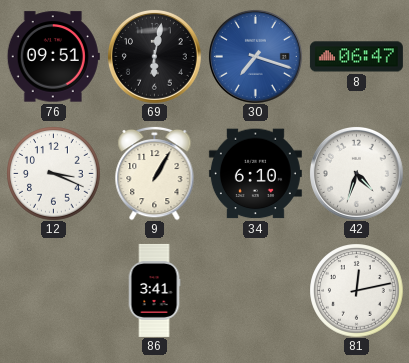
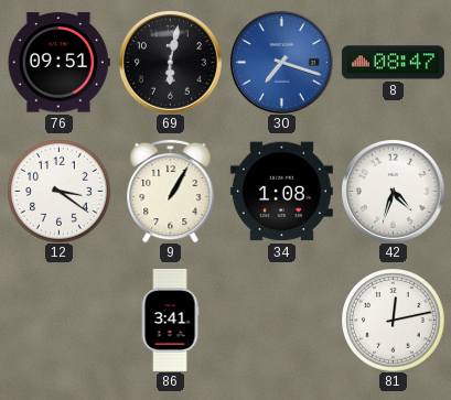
8: 06:47 -> 08:47 (393, 63)
12: 3:19 -> 3:21 (58, 191)
34: 6:10 -> 1:08 (281, 192)
